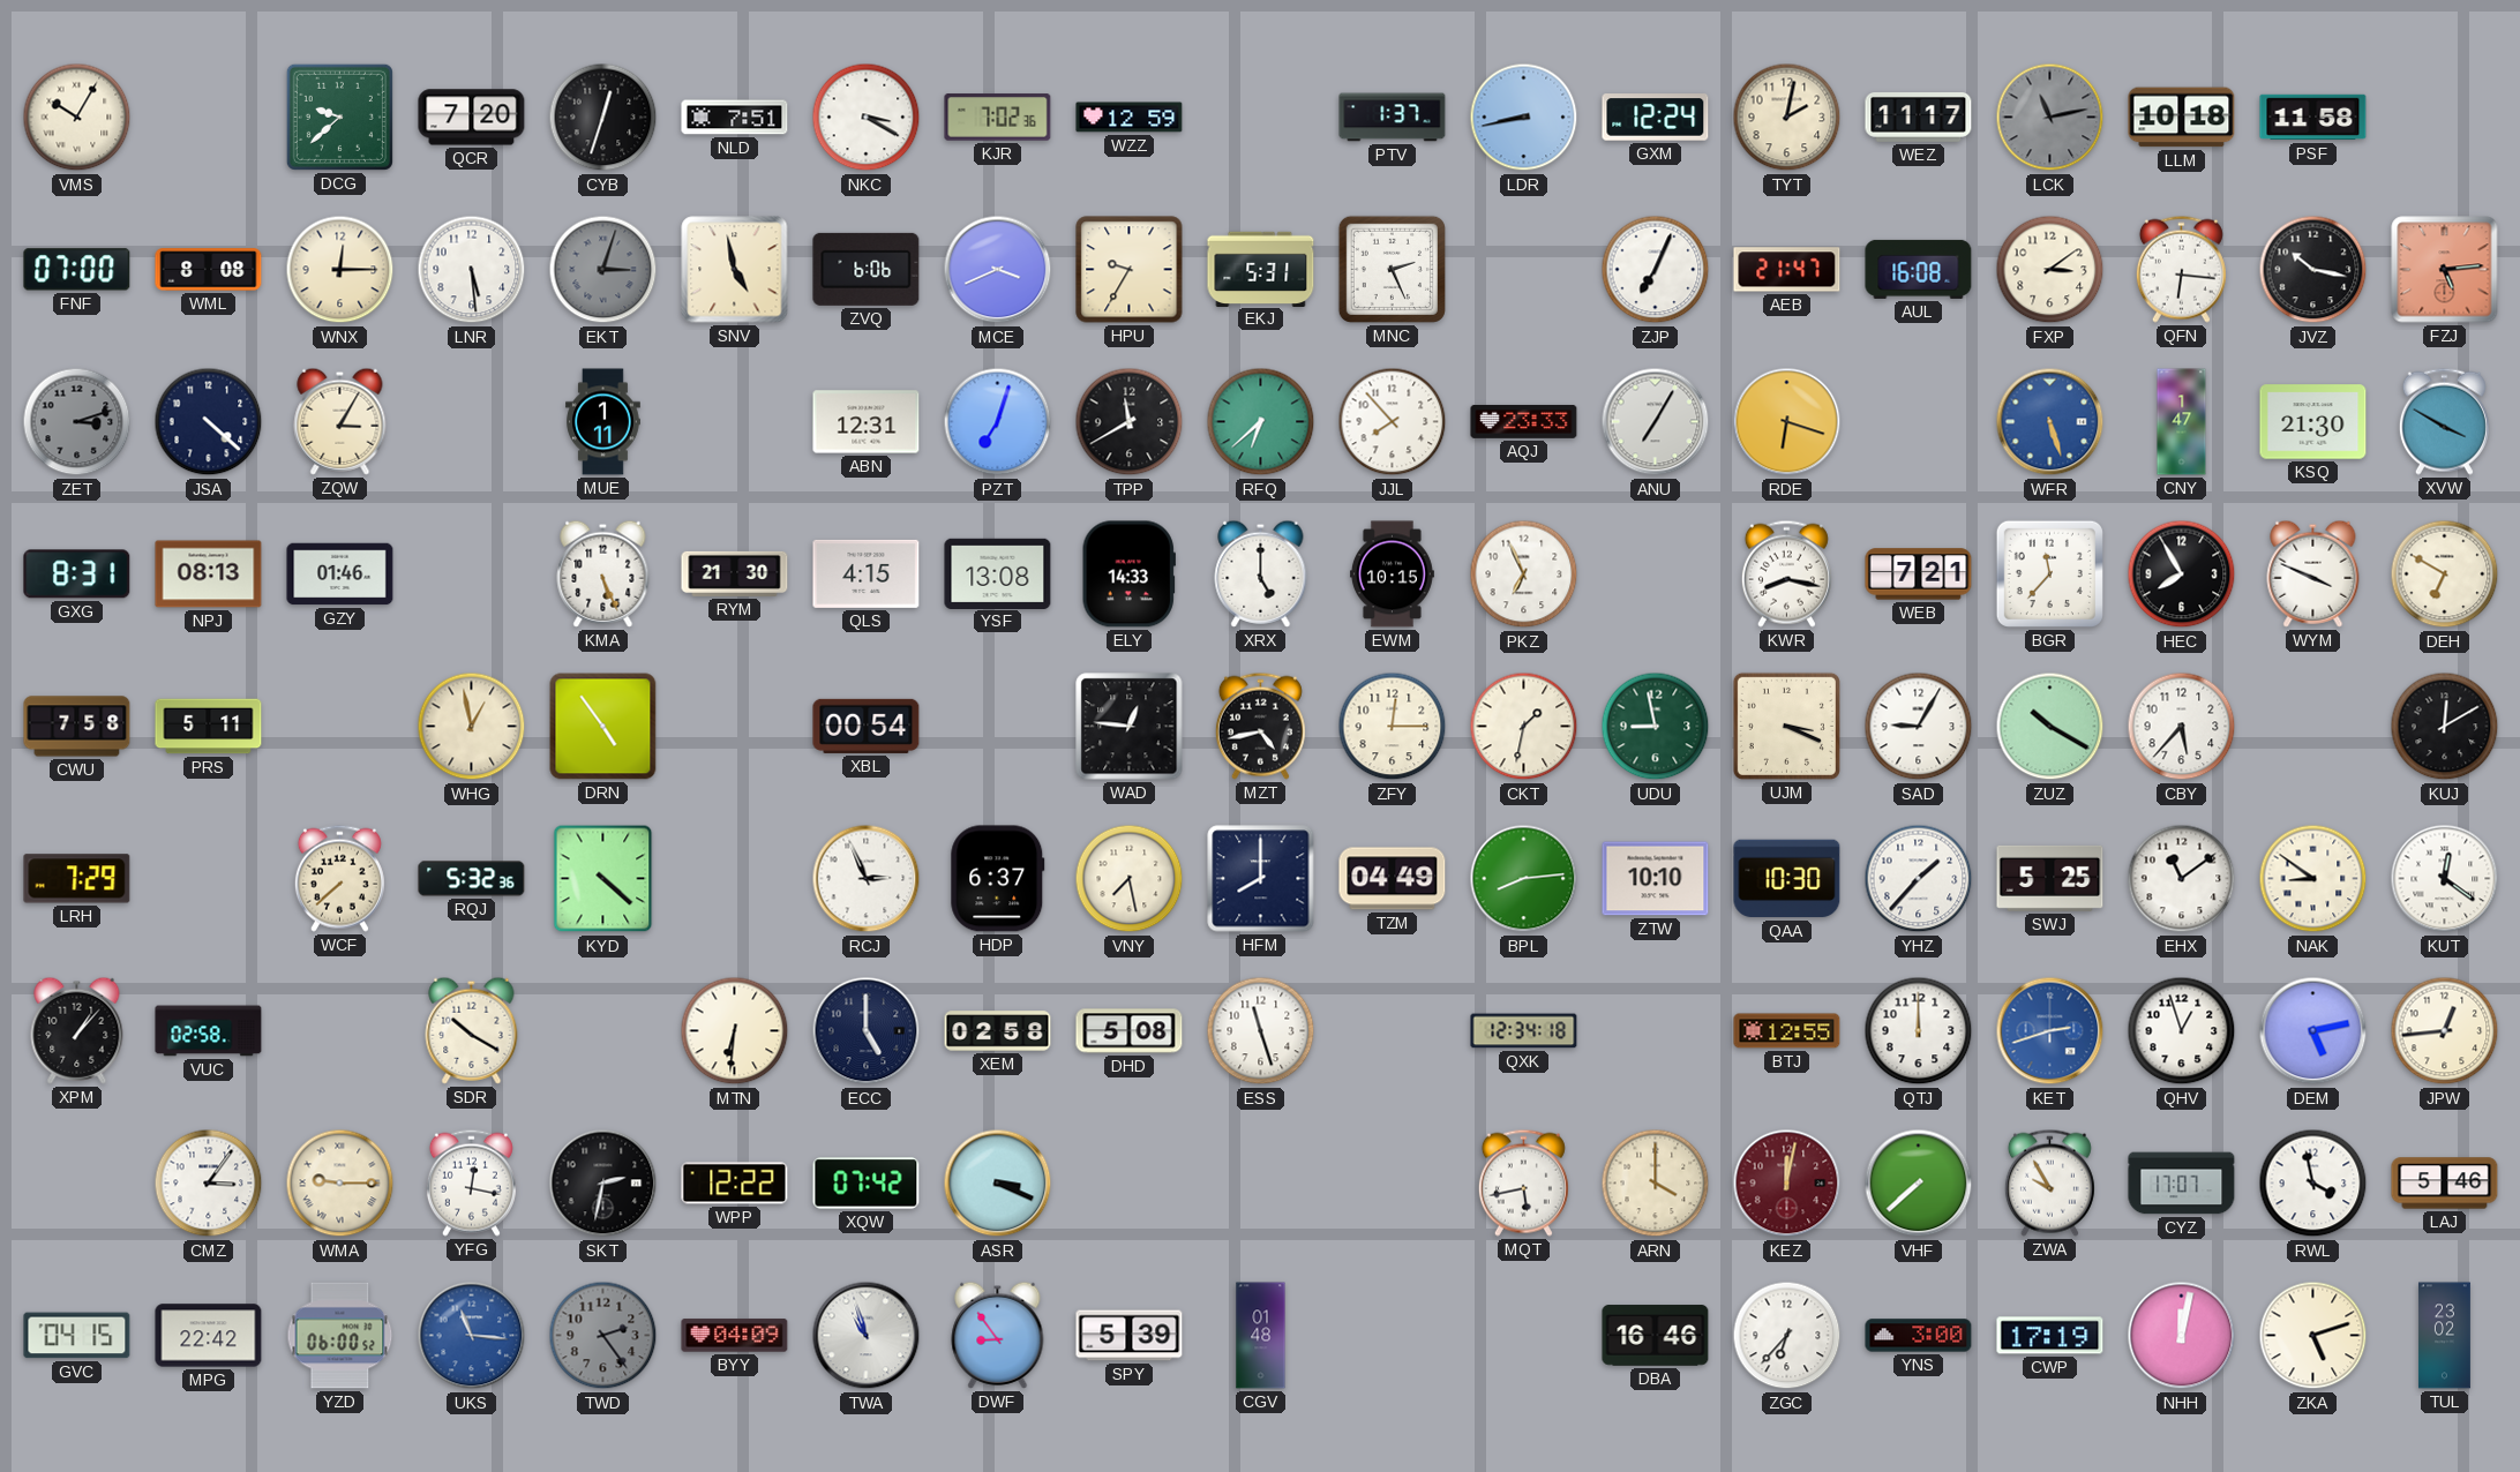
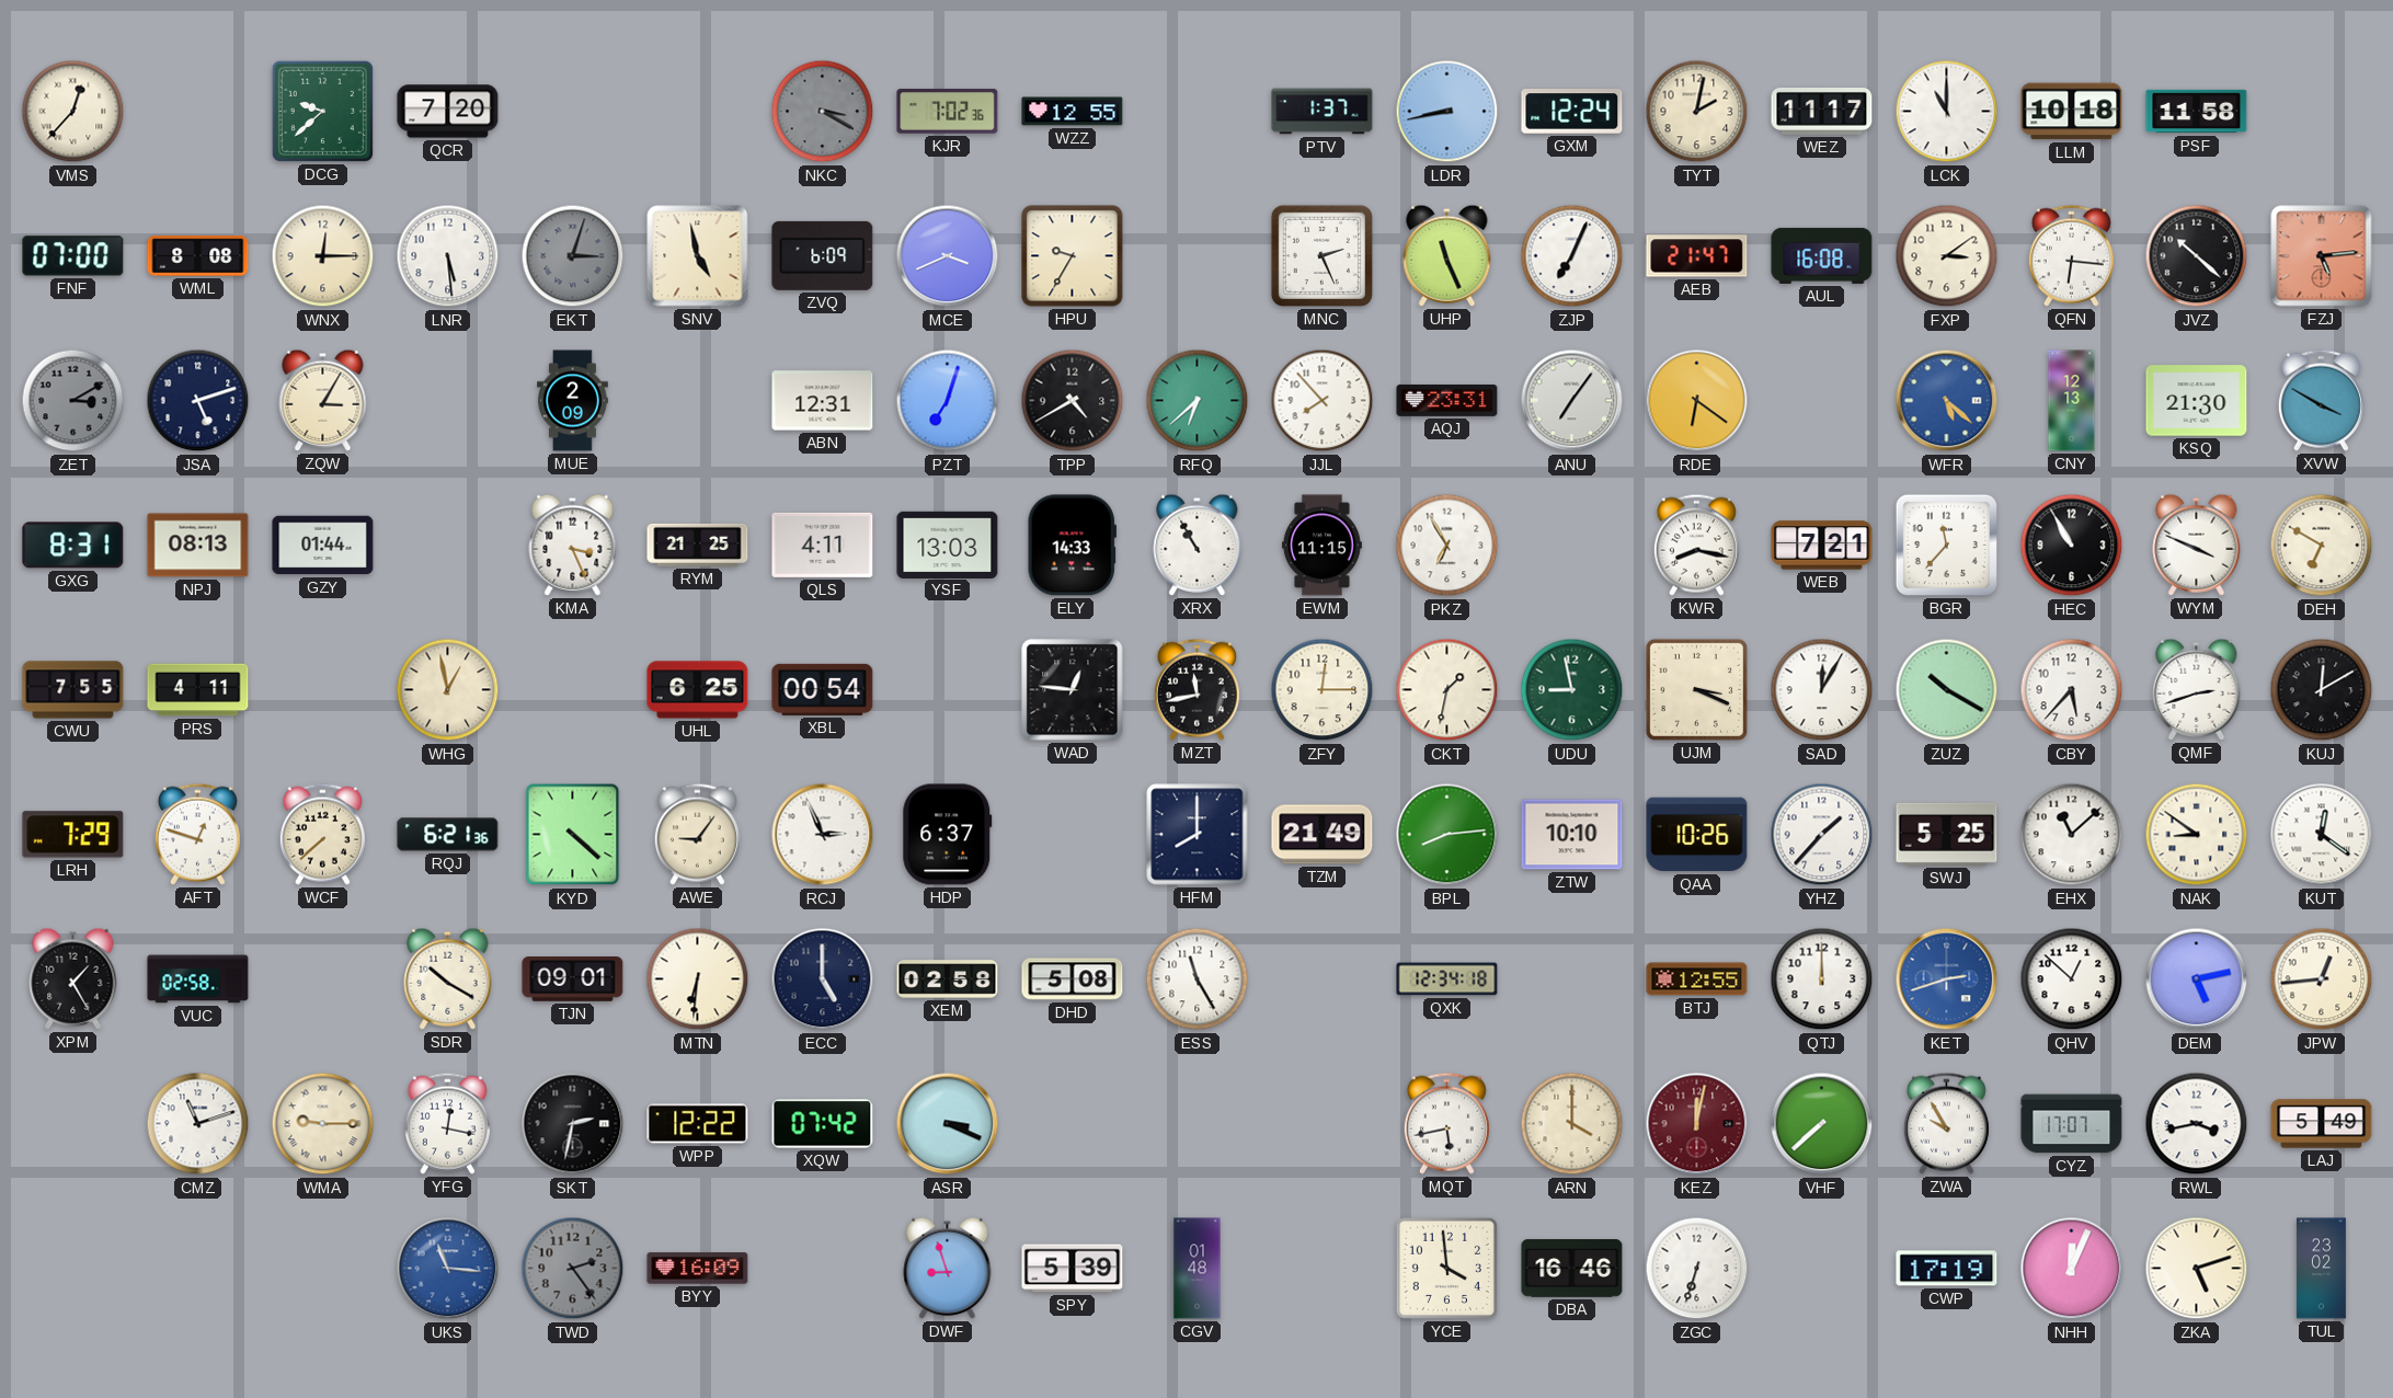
VMS: 10:05 -> 12:37 (73, 112)
CYB: 12:33 -> none (603, 118)
NLD: 7:51 -> none (735, 118)
NKC dial: white -> grey (823, 112)
WZZ: 12:59 -> 12:55 (1073, 112)
LCK: 11:13 -> 11:00 (1947, 112)
LCK dial: grey -> white (1947, 112)
ZVQ: 6:06 -> 6:09 (823, 255)
EKJ: 5:31 -> none (1261, 269)
UHP: none -> 11:26 (1447, 255)
JVZ: 10:17 -> 10:22 (2197, 256)
ZET: 3:12 -> 3:10 (73, 401)
JSA: 4:22 -> 5:12 (198, 401)
MUE: 1:11 -> 2:09 (573, 401)
TPP: 11:40 -> 4:40 (1073, 401)
AQJ: 23:33 -> 23:31 (1447, 400)
ANU: 7:05 -> 7:06 (1572, 401)
RDE: 6:18 -> 6:21 (1697, 401)
WFR: 5:27 -> 5:22 (1947, 401)
CNY: 1:47 -> 12:13 (2072, 401)
GZY: 01:46 -> 01:44 (323, 546)
KMA: 5:26 -> 3:26 (573, 545)
RYM: 21:30 -> 21:25 (698, 545)
QLS: 4:15 -> 4:11 (823, 545)
YSF: 13:08 -> 13:03 (948, 545)
XRX: 5:00 -> 10:55 (1198, 545)
EWM: 10:15 -> 11:15 (1321, 546)
PKZ: 6:56 -> 6:55 (1447, 546)
HEC: 7:55 -> 10:55 (2072, 546)
CWU: 7:58 -> 7:55 (73, 690)
PRS: 5:11 -> 4:11 (198, 690)
DRN: 4:54 -> none (603, 727)
UHL: none -> 6:25 (698, 690)
MZT: 4:43 -> 11:43 (1196, 689)
SAD: 9:05 -> 12:05 (1822, 690)
QMF: none -> 2:42 (2197, 689)
AFT: none -> 12:48 (197, 834)
RQJ: 5:32 -> 6:21 (448, 835)
AWE: none -> 9:06 (697, 834)
VNY: 7:28 -> none (1130, 879)
TZM: 04:49 -> 21:49 (1323, 835)
QAA: 10:30 -> 10:26 (1697, 835)
EHX: 11:09 -> 11:08 (2072, 835)
XPM: 1:07 -> 1:25 (73, 978)
TJN: none -> 09:01 (573, 979)
ESS: 11:27 -> 11:25 (1198, 979)
QHV: 12:57 -> 12:52 (2072, 979)
CMZ: 3:06 -> 11:12 (198, 1124)
RWL: 3:58 -> 3:43 (2197, 1124)
LAJ: 5:46 -> 5:49 (2322, 1124)
GVC: 04:15 -> none (77, 1336)
MPG: 22:42 -> none (209, 1336)
YZD: 06:00 -> none (340, 1336)
BYY: 04:09 -> 16:09 (698, 1269)
TWA: 10:57 -> none (867, 1336)
DWF: 8:54 -> 8:57 (948, 1268)
YCE: none -> 3:59 (1446, 1268)
ZGC: 6:37 -> 6:33 (1697, 1269)
YNS: 3:00 -> none (1919, 1336)
NHH: 12:02 -> 12:04 (2072, 1269)
